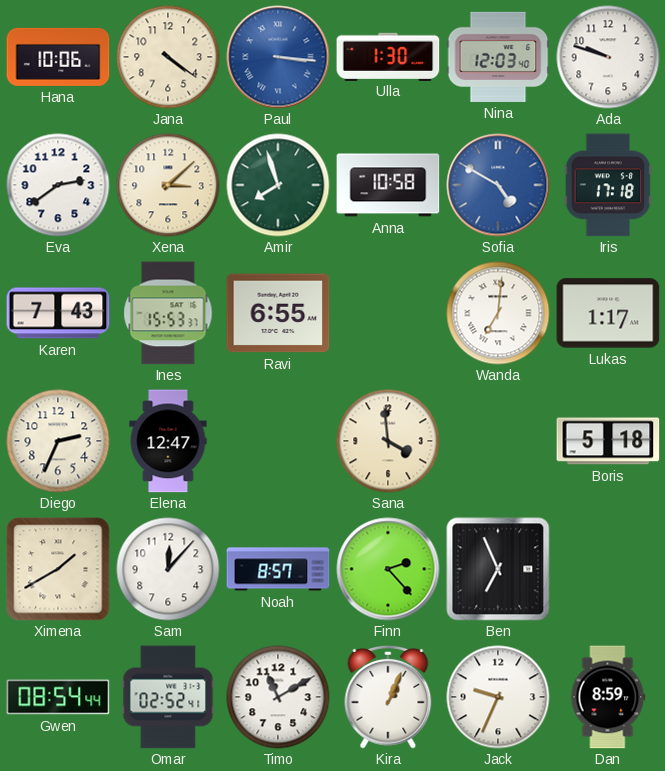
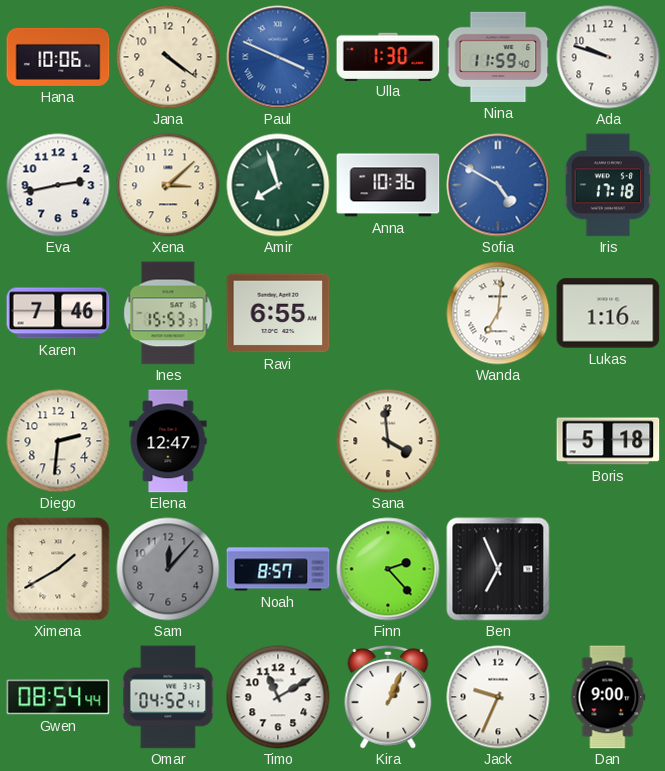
Paul: 3:16 -> 3:49 (278, 57)
Nina: 12:03 -> 11:59 (498, 57)
Eva: 2:39 -> 2:43 (58, 185)
Anna: 10:58 -> 10:36 (388, 185)
Karen: 7:43 -> 7:46 (58, 313)
Lukas: 1:17 -> 1:16 (608, 313)
Diego: 2:34 -> 2:31 (58, 441)
Sam dial: white -> grey (168, 569)
Omar: 02:52 -> 04:52 (168, 697)
Dan: 8:59 -> 9:00 (608, 697)
